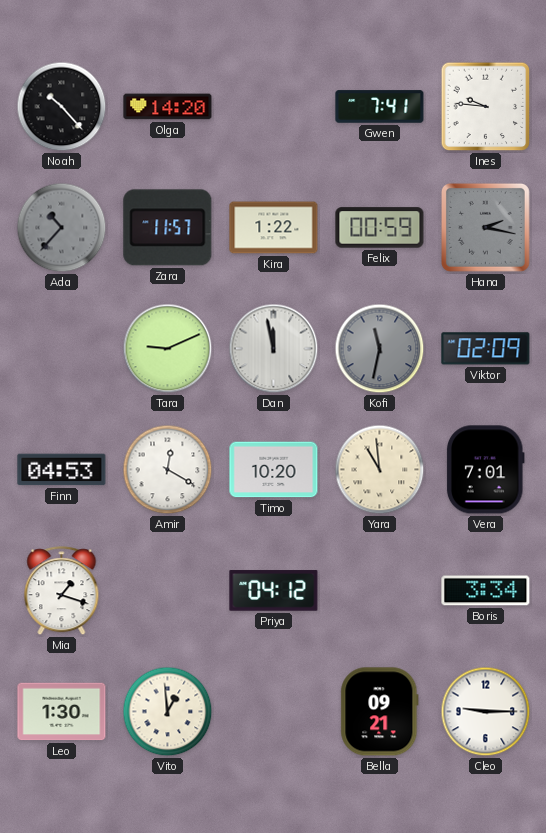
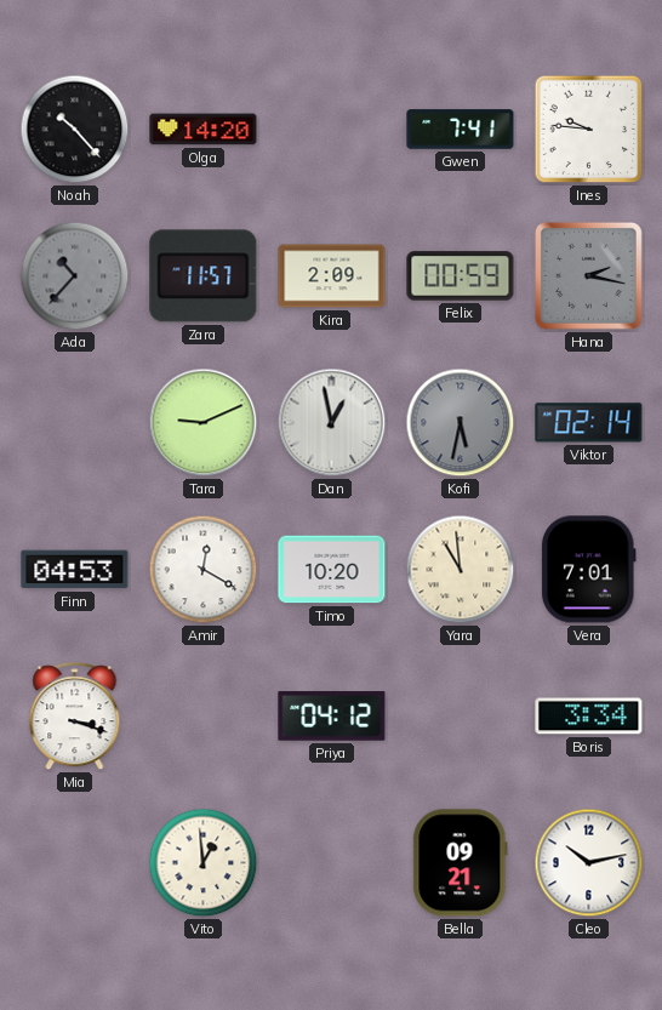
Kira: 1:22 -> 2:09 (332, 276)
Dan: 11:58 -> 12:58 (332, 423)
Kofi: 11:32 -> 5:32 (461, 423)
Viktor: 02:09 -> 02:14 (589, 423)
Mia: 1:18 -> 3:18 (75, 717)
Leo: 1:30 -> none (62, 712)
Cleo: 9:15 -> 10:13 (589, 863)
